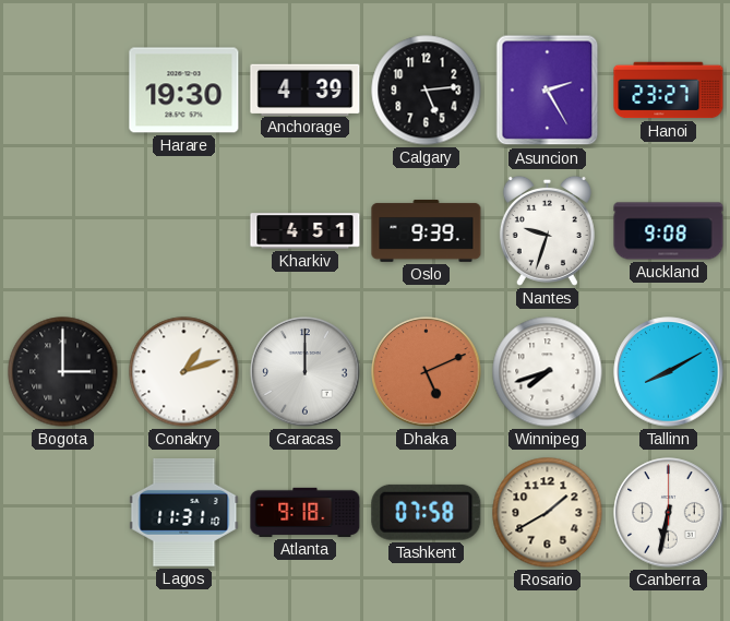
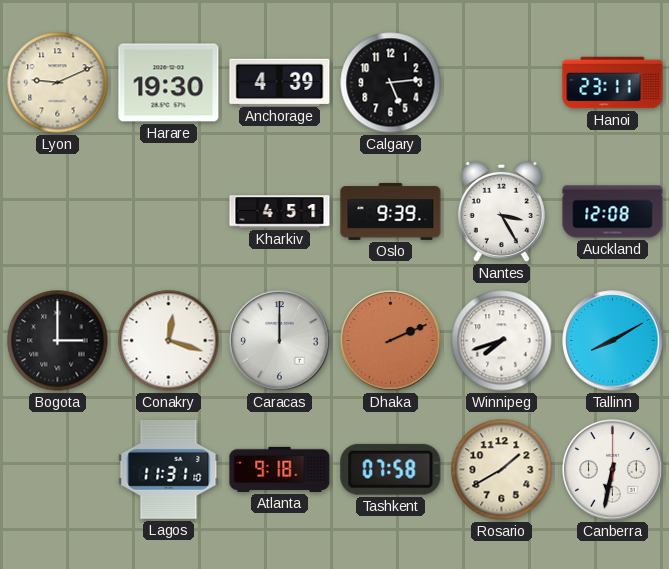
Lyon: none -> 9:11 (58, 83)
Asuncion: 2:25 -> none (548, 91)
Hanoi: 23:27 -> 23:11 (613, 83)
Nantes: 9:33 -> 3:25 (501, 211)
Auckland: 9:08 -> 12:08 (613, 212)
Conakry: 1:12 -> 12:18 (169, 341)
Dhaka: 5:11 -> 2:11 (391, 341)
